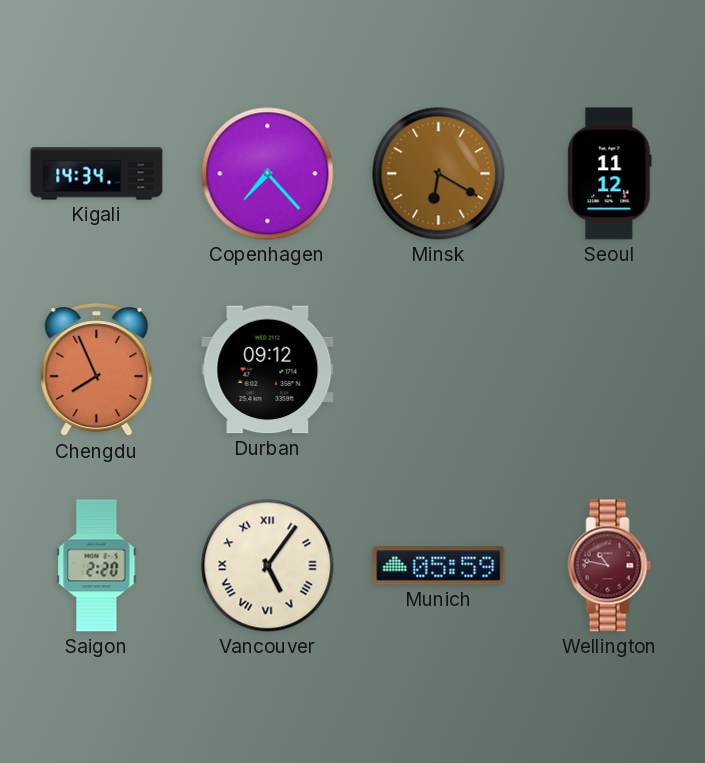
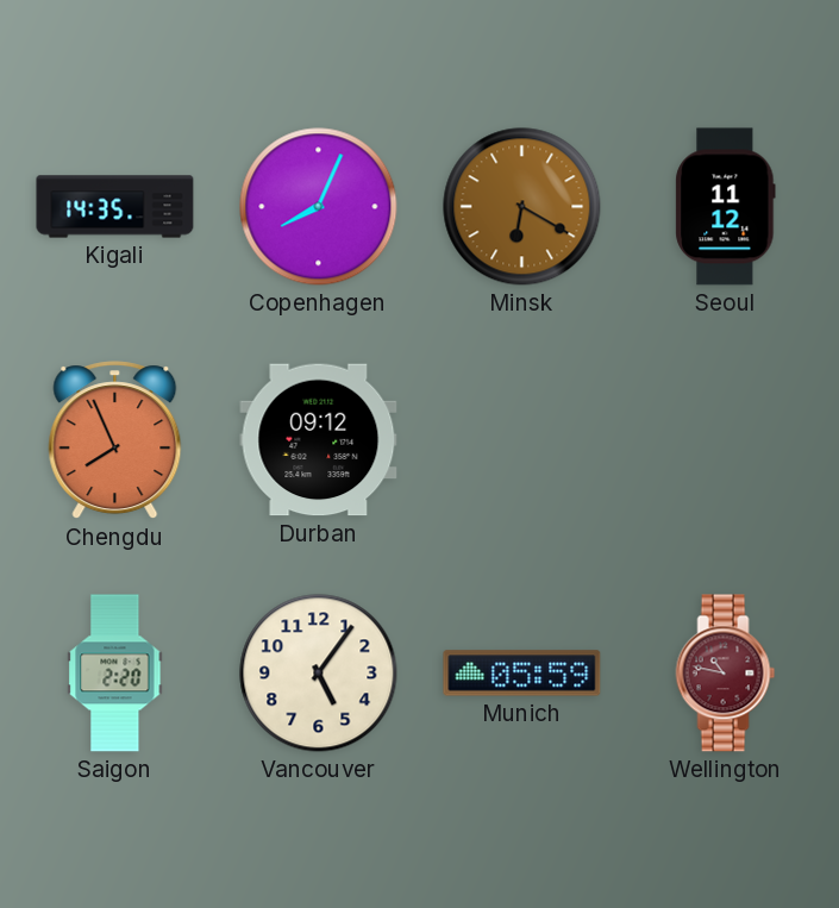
Kigali: 14:34 -> 14:35 (115, 207)
Copenhagen: 7:23 -> 8:04 (319, 207)
Vancouver numerals: Roman -> Arabic (319, 674)
